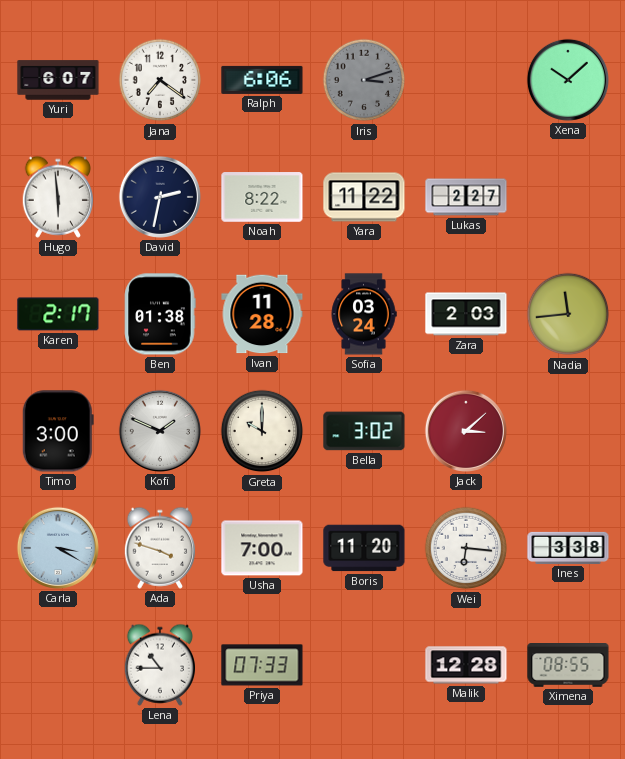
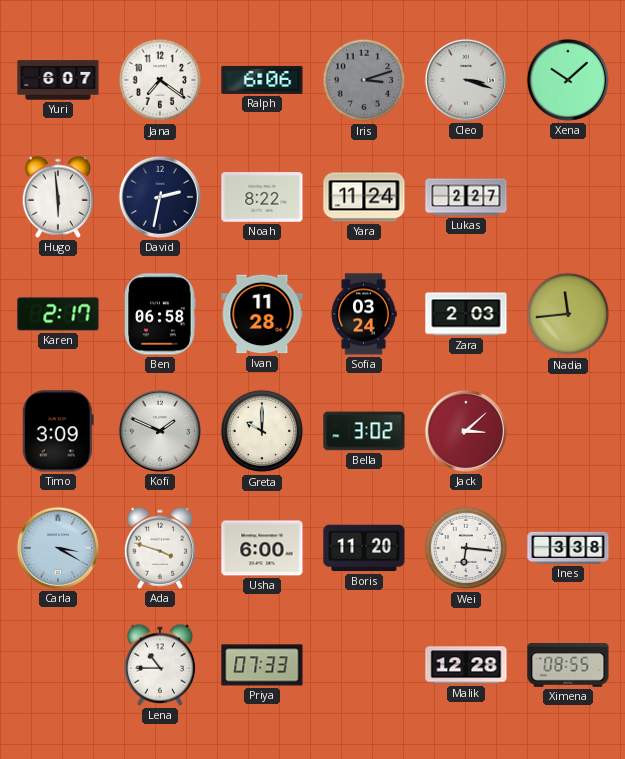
Cleo: none -> 3:18 (466, 80)
Yara: 11:22 -> 11:24 (364, 197)
Ben: 01:38 -> 06:58 (160, 314)
Timo: 3:00 -> 3:09 (58, 431)
Usha: 7:00 -> 6:00 (262, 548)
